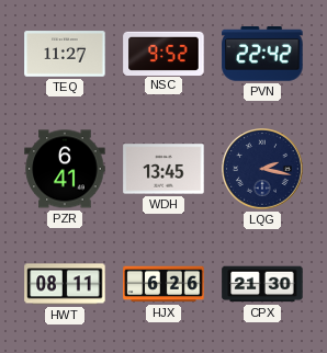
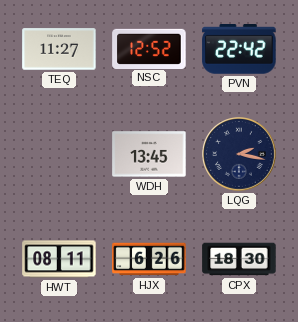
NSC: 9:52 -> 12:52 (149, 48)
PZR: 6:41 -> none (65, 169)
CPX: 21:30 -> 18:30 (239, 259)
